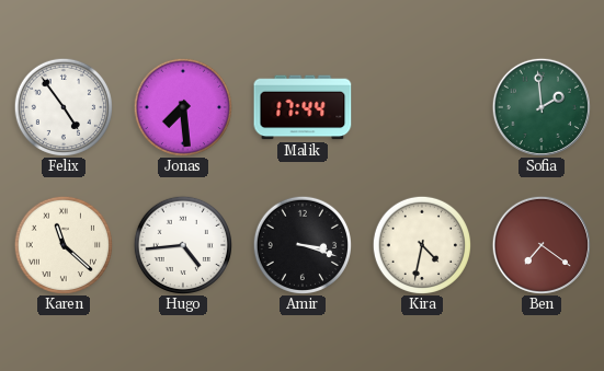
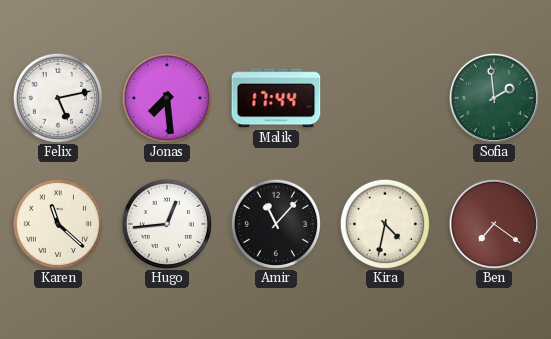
Felix: 4:54 -> 5:13 (57, 97)
Hugo: 4:44 -> 12:44 (166, 223)
Amir: 3:18 -> 11:07 (275, 223)
